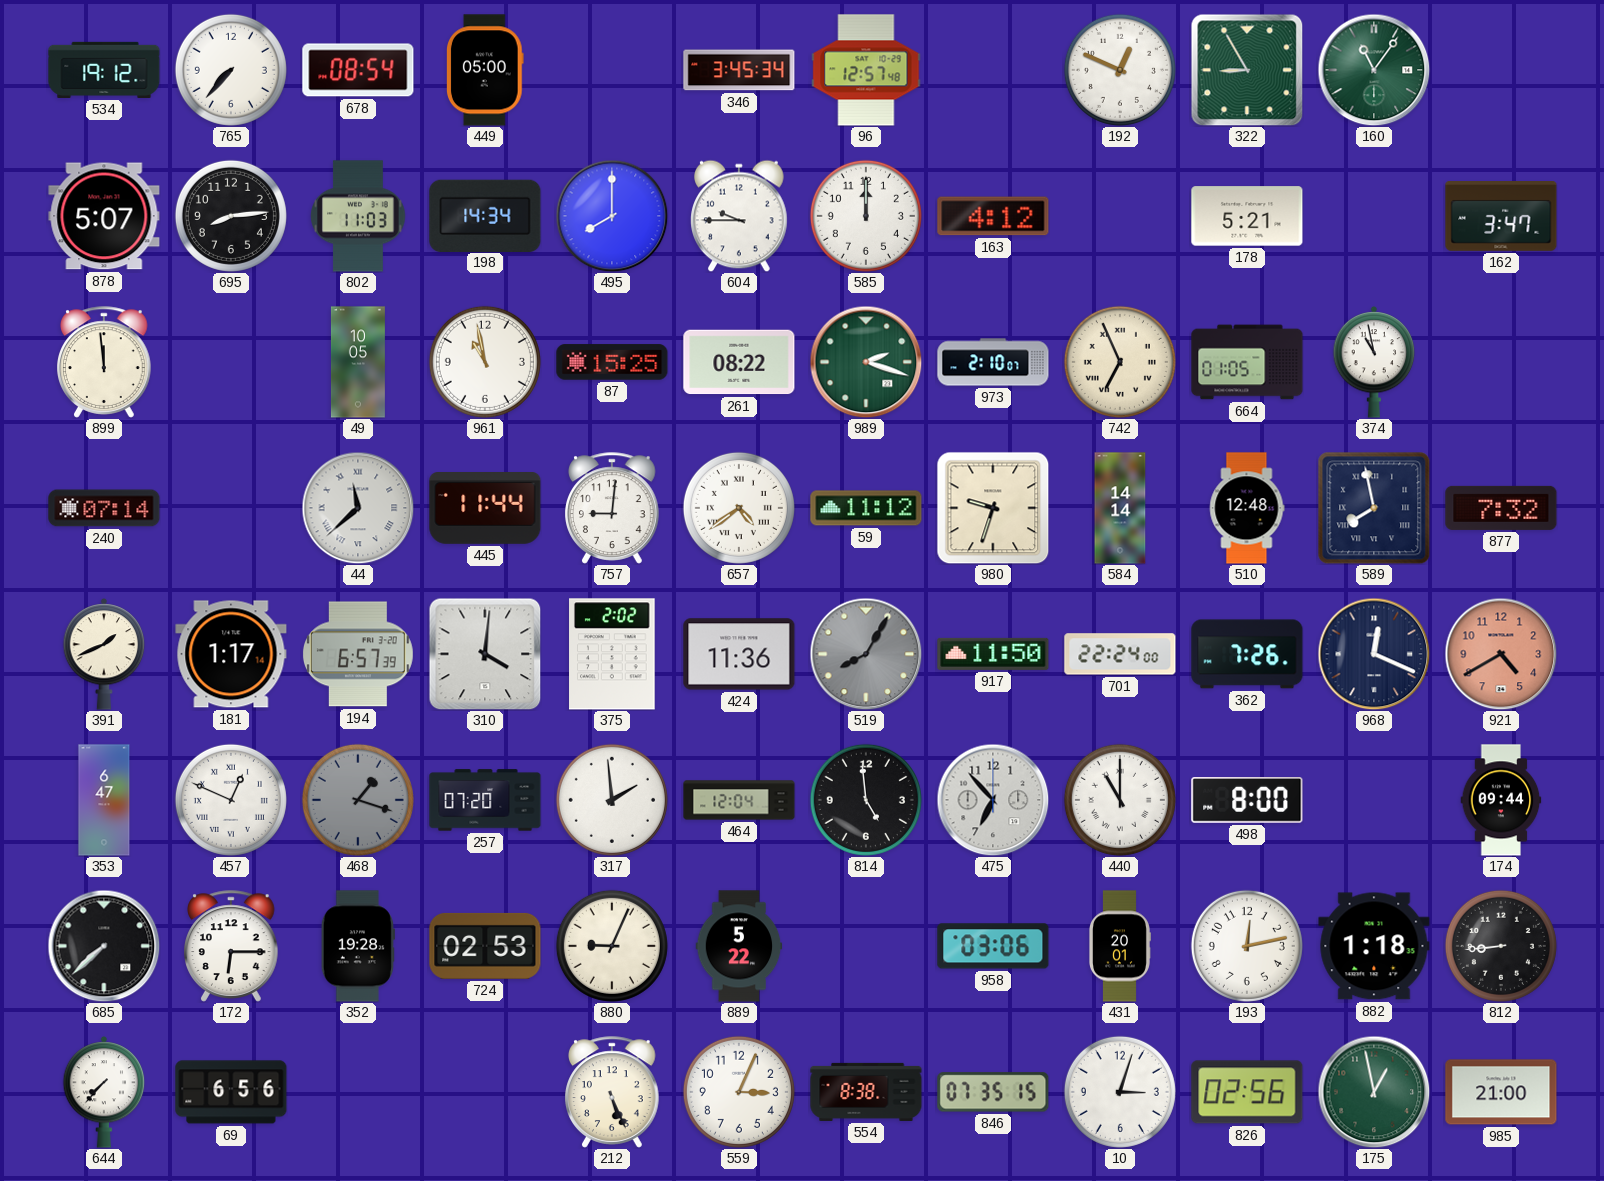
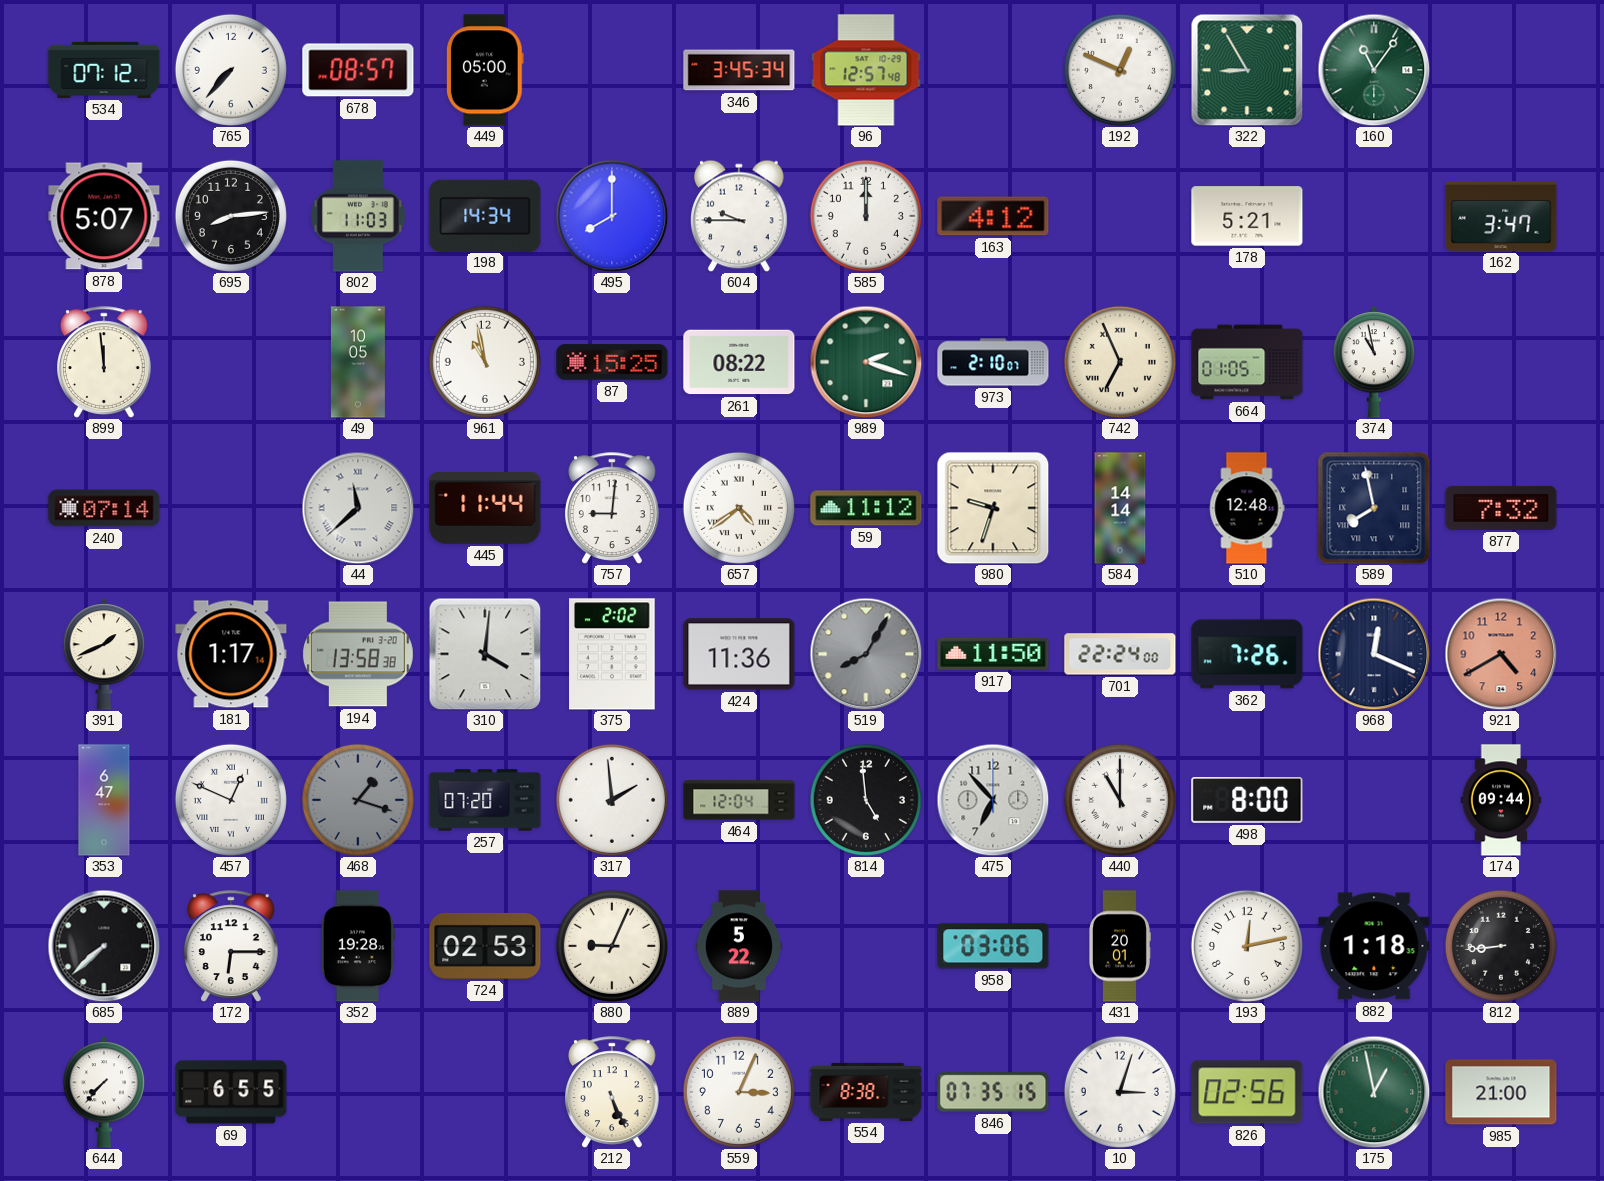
534: 19:12 -> 07:12 (104, 70)
678: 08:54 -> 08:57 (358, 70)
194: 6:57 -> 13:58 (358, 654)
69: 6:56 -> 6:55 (231, 1092)
